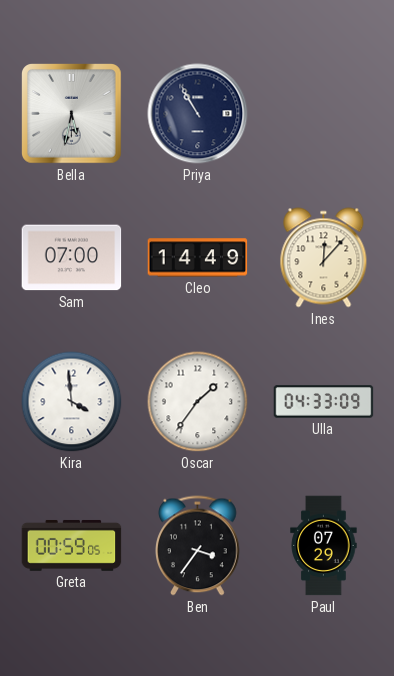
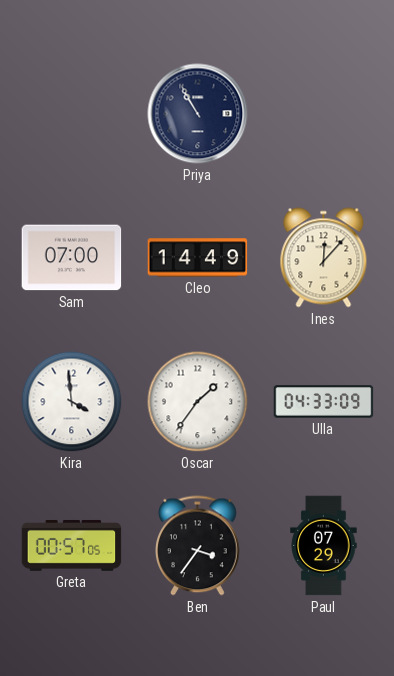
Bella: 5:32 -> none (72, 114)
Greta: 00:59 -> 00:57 (72, 545)
